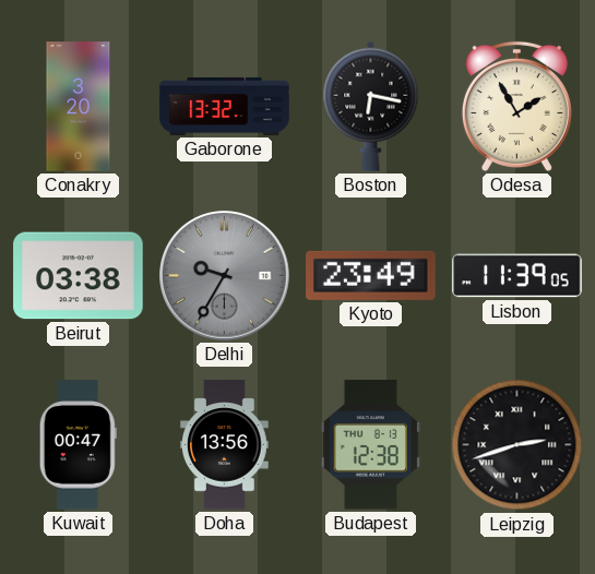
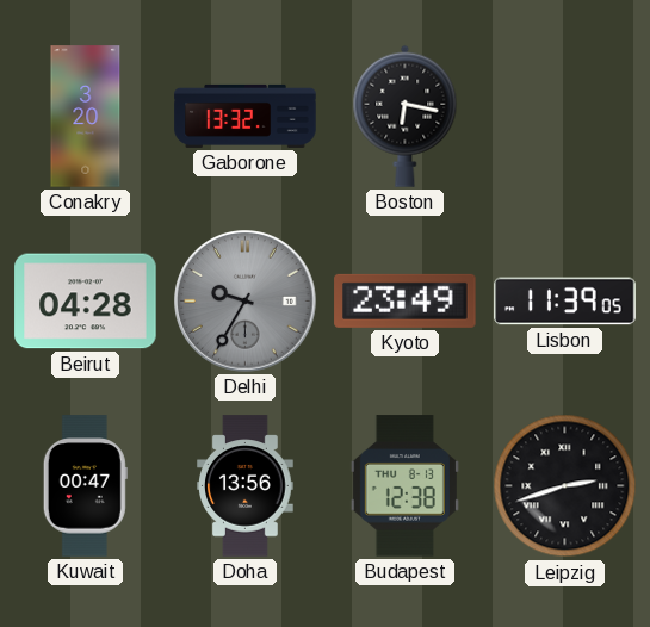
Odesa: 1:55 -> none (516, 106)
Beirut: 03:38 -> 04:28 (86, 302)
